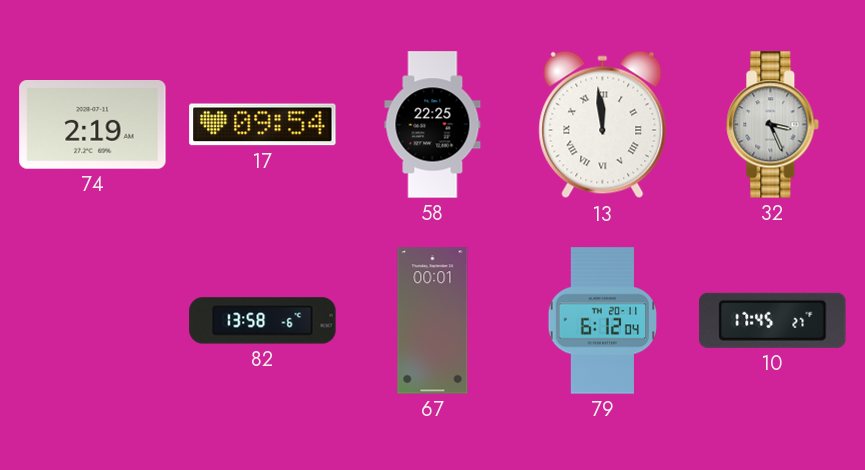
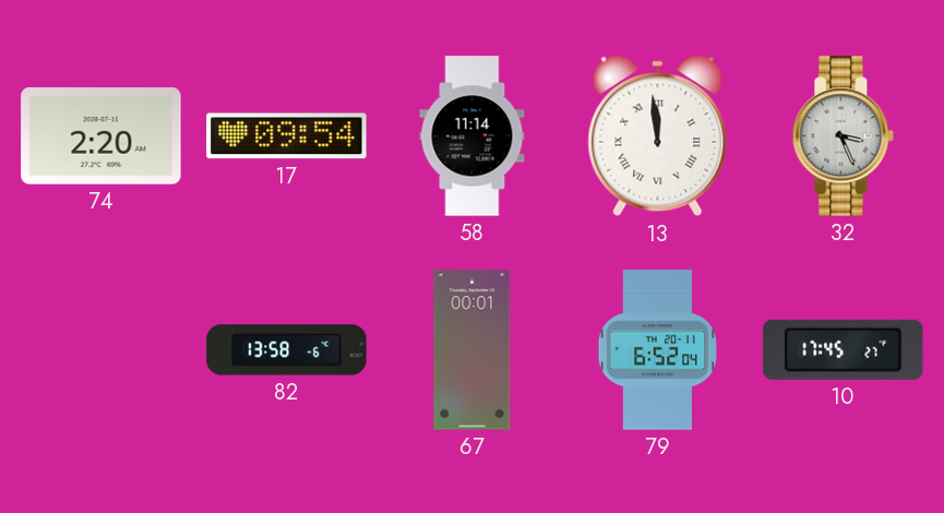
74: 2:19 -> 2:20 (101, 136)
58: 22:25 -> 11:14 (473, 136)
79: 6:12 -> 6:52 (657, 350)
